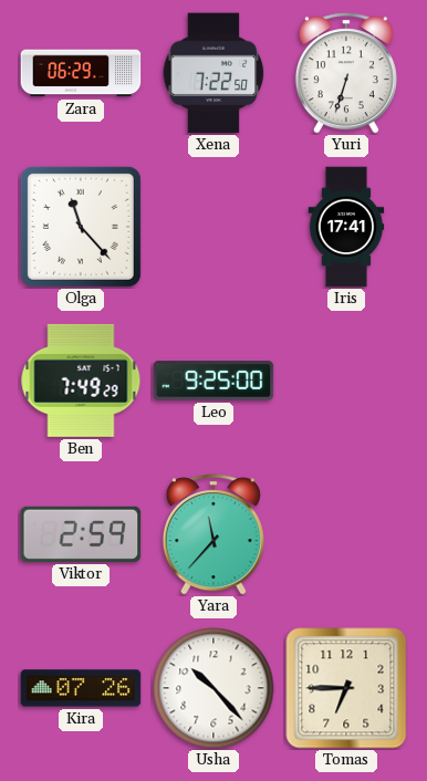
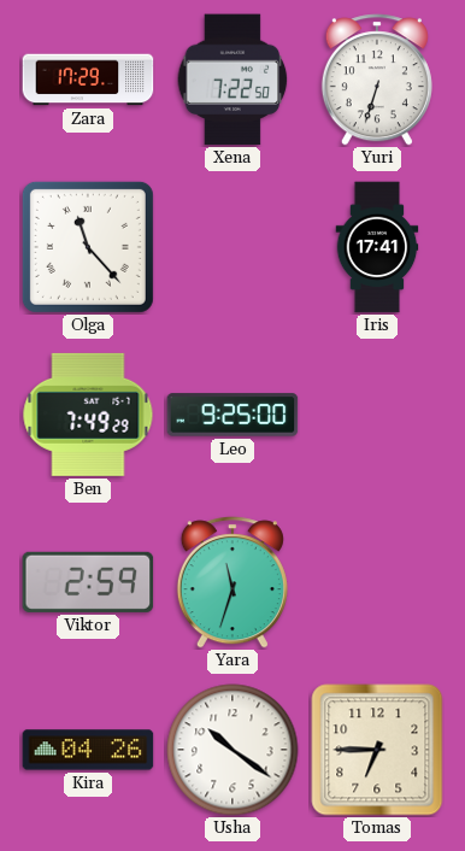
Zara: 06:29 -> 17:29 (88, 80)
Yara: 11:37 -> 11:33 (232, 582)
Kira: 07:26 -> 04:26 (88, 750)
Usha: 10:23 -> 10:21 (232, 750)
